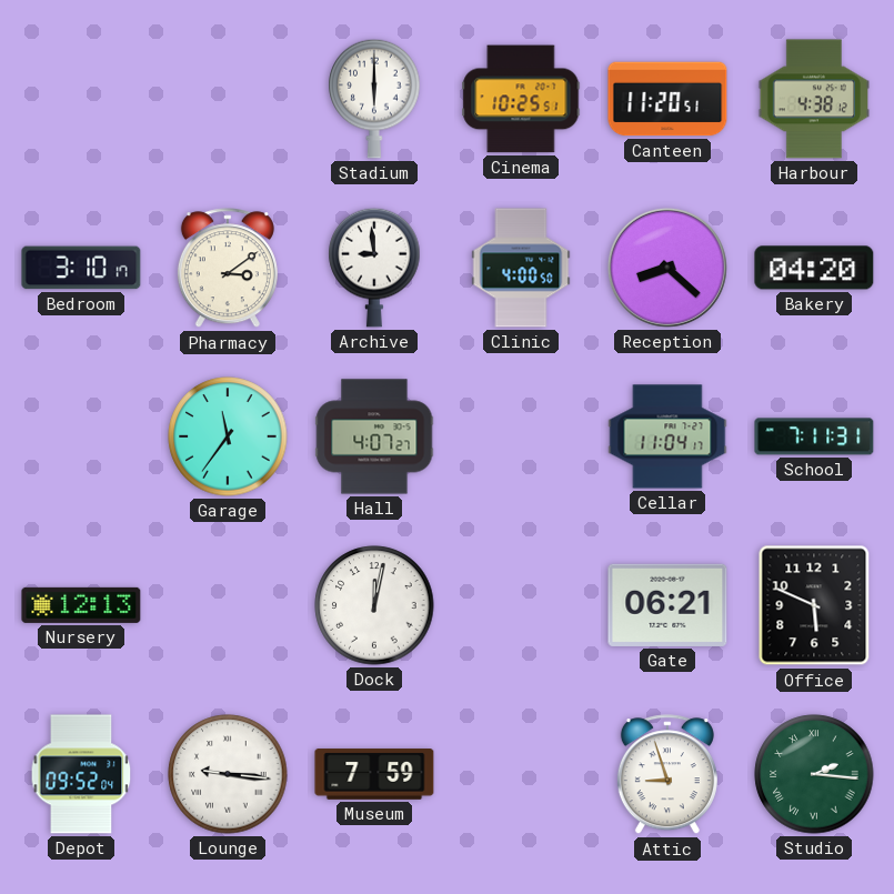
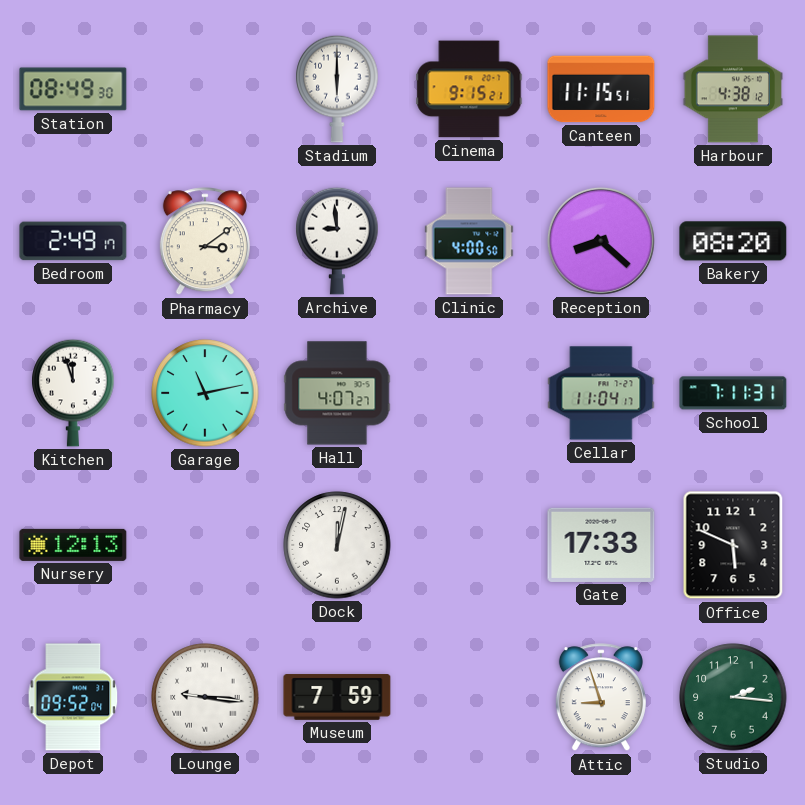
Station: none -> 08:49 (73, 89)
Cinema: 10:25 -> 9:15 (469, 89)
Canteen: 11:20 -> 11:15 (601, 89)
Bedroom: 3:10 -> 2:49 (73, 241)
Bakery: 04:20 -> 08:20 (733, 241)
Kitchen: none -> 11:57 (73, 393)
Garage: 11:36 -> 11:13 (205, 393)
Gate: 06:21 -> 17:33 (601, 545)
Studio numerals: Roman -> Arabic (733, 697)
